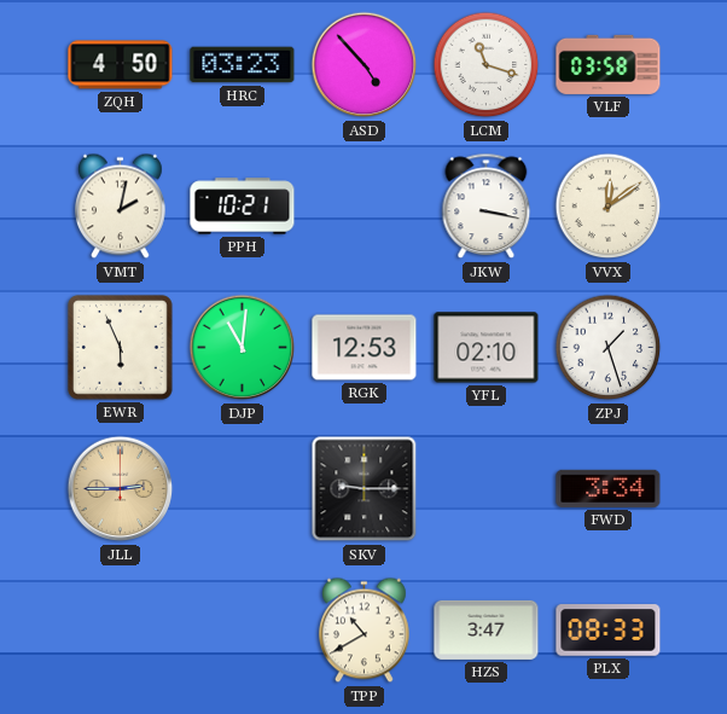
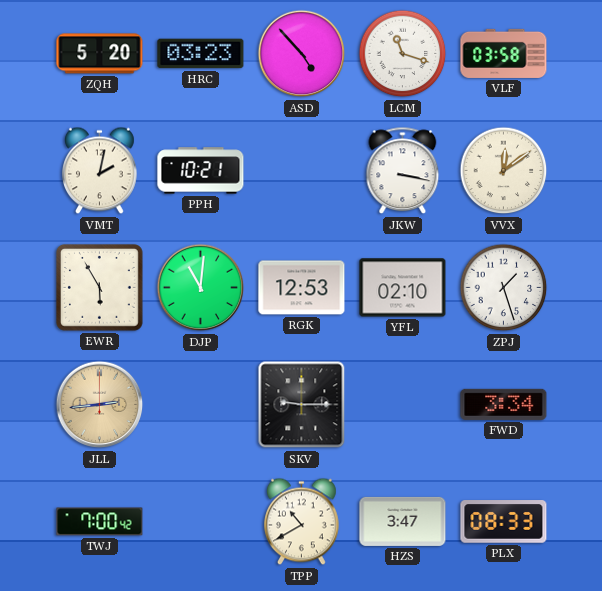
ZQH: 4:50 -> 5:20 (100, 54)
EWR: 5:56 -> 5:55 (100, 288)
JLL: 2:45 -> 2:44 (100, 405)
TWJ: none -> 7:00 (100, 522)
